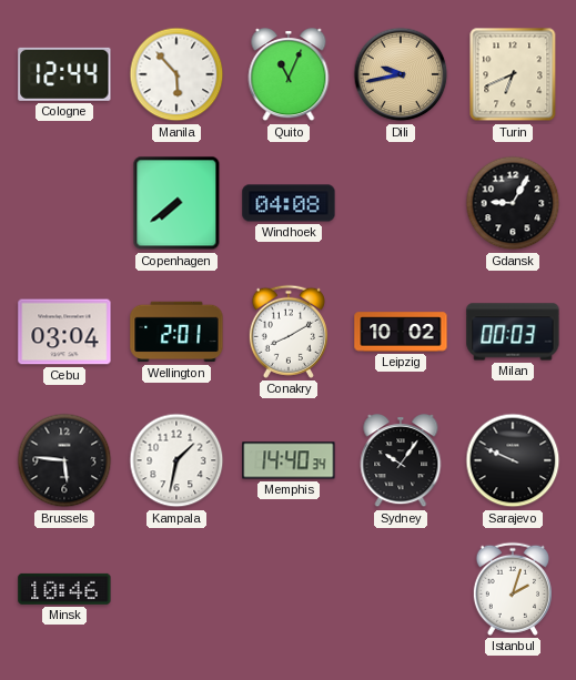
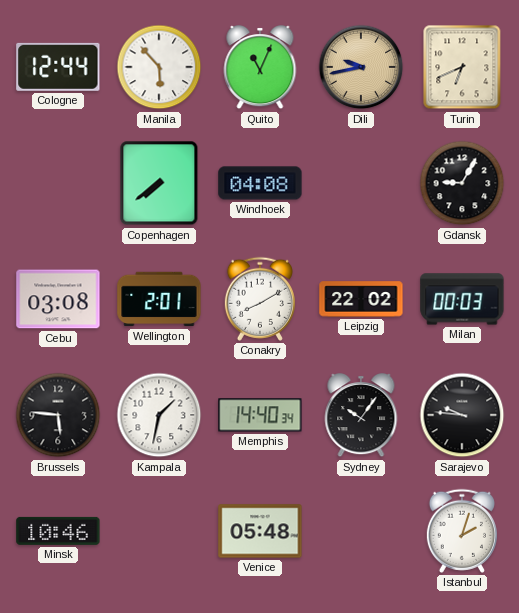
Cebu: 03:04 -> 03:08 (58, 299)
Leipzig: 10:02 -> 22:02 (361, 299)
Sarajevo: 9:49 -> 9:46 (462, 415)
Venice: none -> 05:48 (260, 531)
